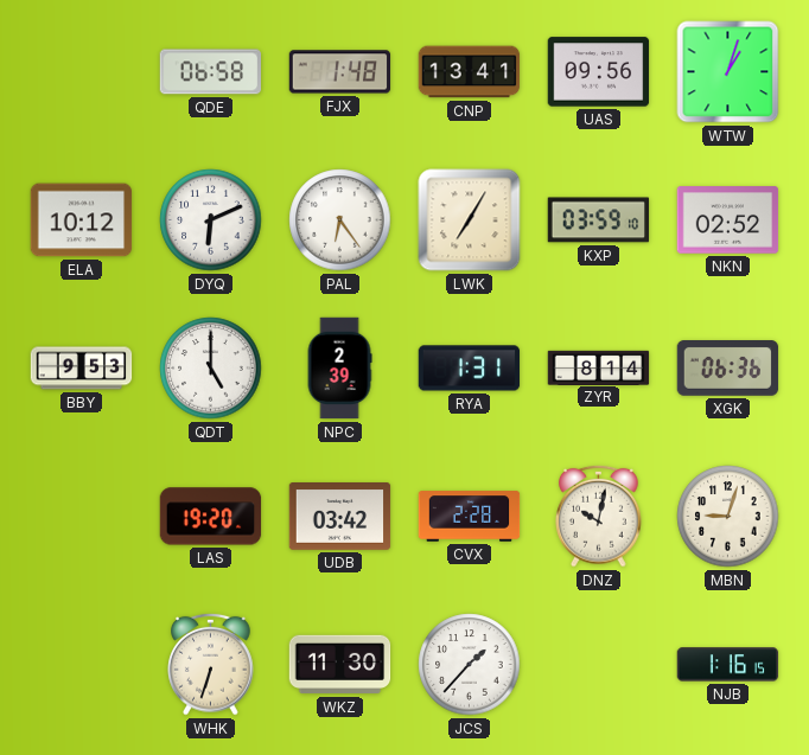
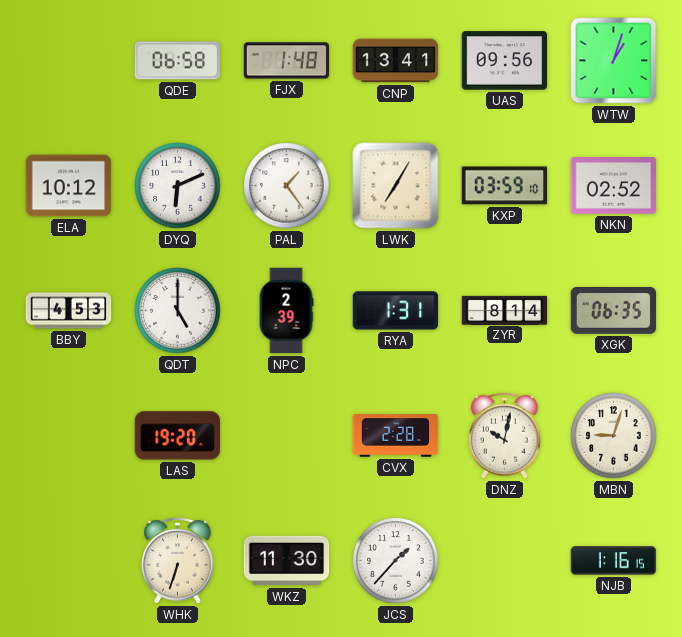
PAL: 6:24 -> 1:24 (287, 186)
BBY: 9:53 -> 4:53 (69, 311)
XGK: 06:36 -> 06:35 (614, 311)
UDB: 03:42 -> none (340, 517)
